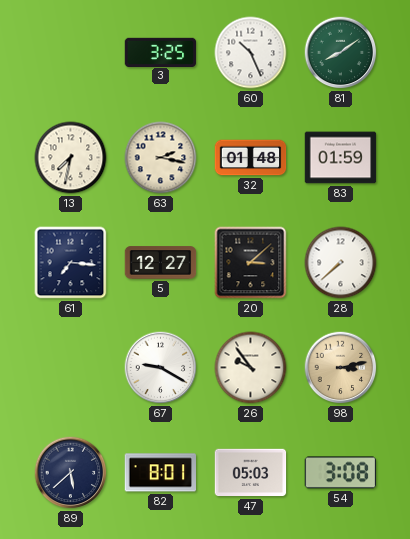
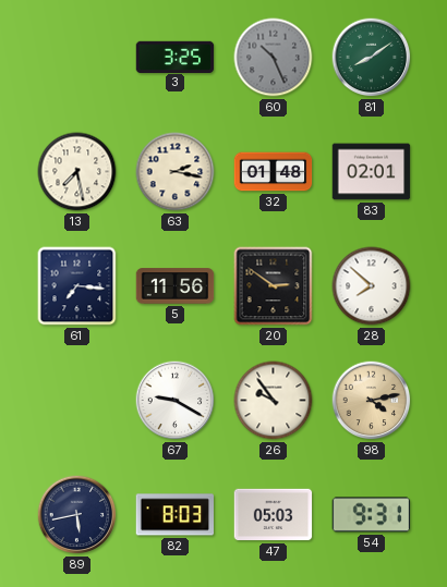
60 dial: white -> grey (274, 58)
13: 7:32 -> 7:28 (77, 172)
83: 01:59 -> 02:01 (372, 172)
5: 12:27 -> 11:56 (176, 286)
20: 3:08 -> 2:51 (274, 286)
28: 7:38 -> 7:52 (372, 286)
98: 3:13 -> 4:13 (372, 401)
89: 5:38 -> 5:43 (77, 515)
82: 8:01 -> 8:03 (176, 515)
54: 3:08 -> 9:31 (372, 515)
